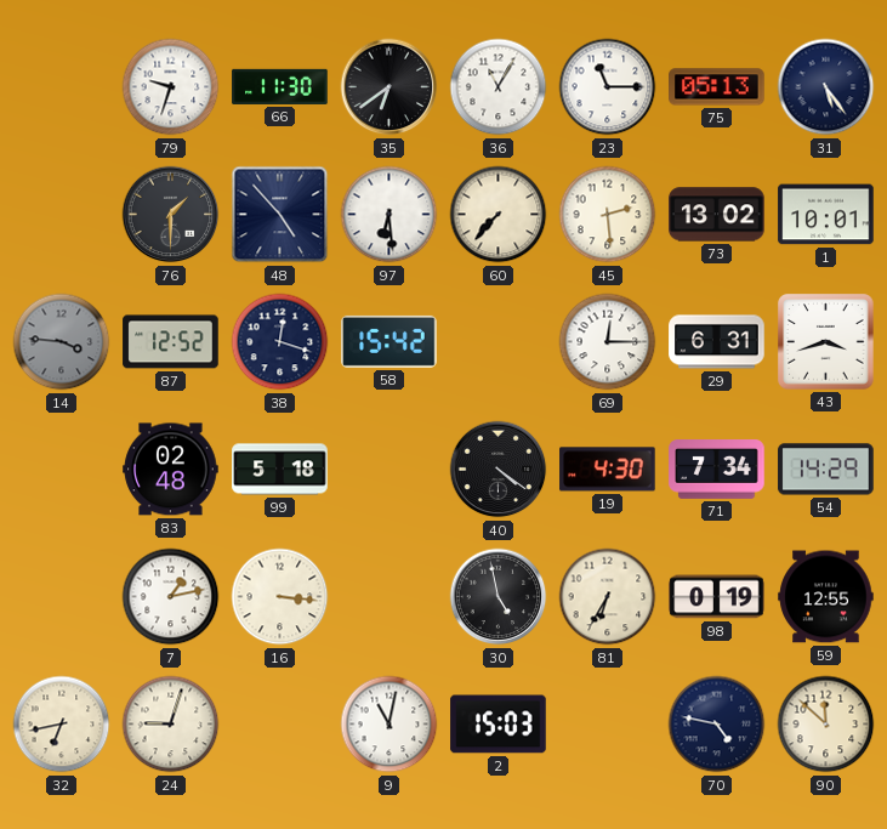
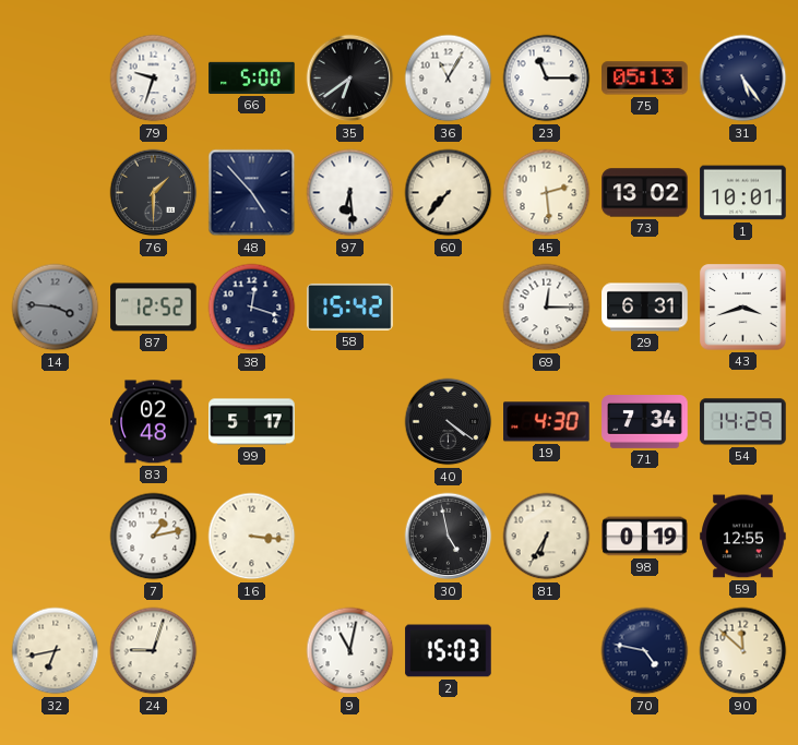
66: 11:30 -> 5:00 (252, 77)
99: 5:18 -> 5:17 (252, 422)
